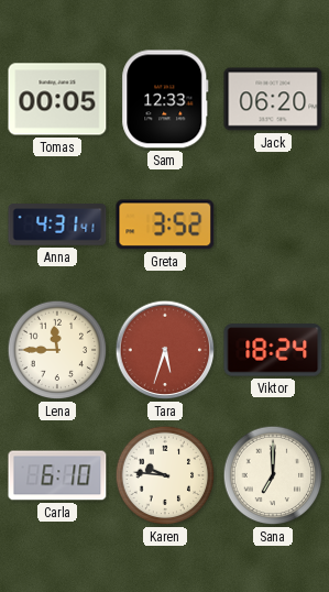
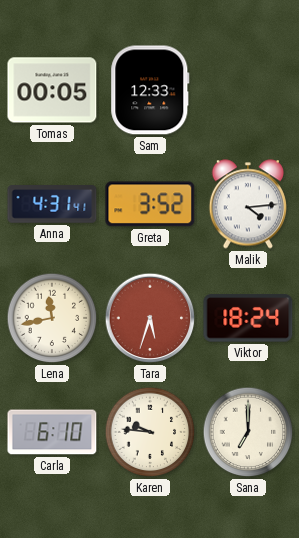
Jack: 06:20 -> none (273, 99)
Malik: none -> 4:14 (247, 204)
Lena: 11:45 -> 11:43 (52, 318)
